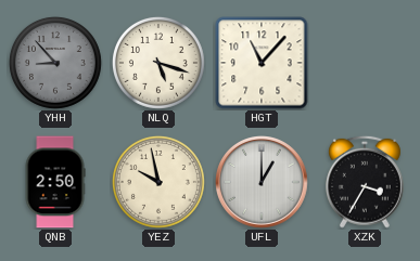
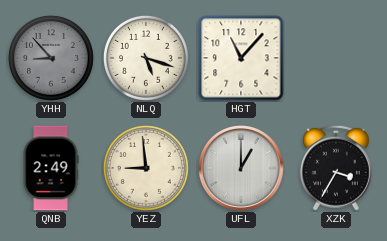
QNB: 2:50 -> 2:49 (51, 168)
YEZ: 9:58 -> 8:59 (146, 168)
